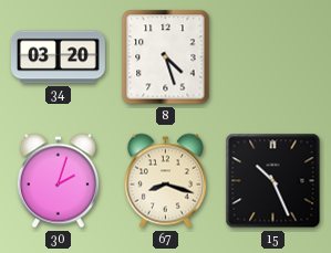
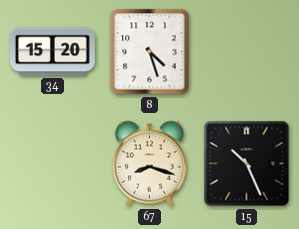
34: 03:20 -> 15:20 (52, 52)
30: 2:03 -> none (58, 181)
